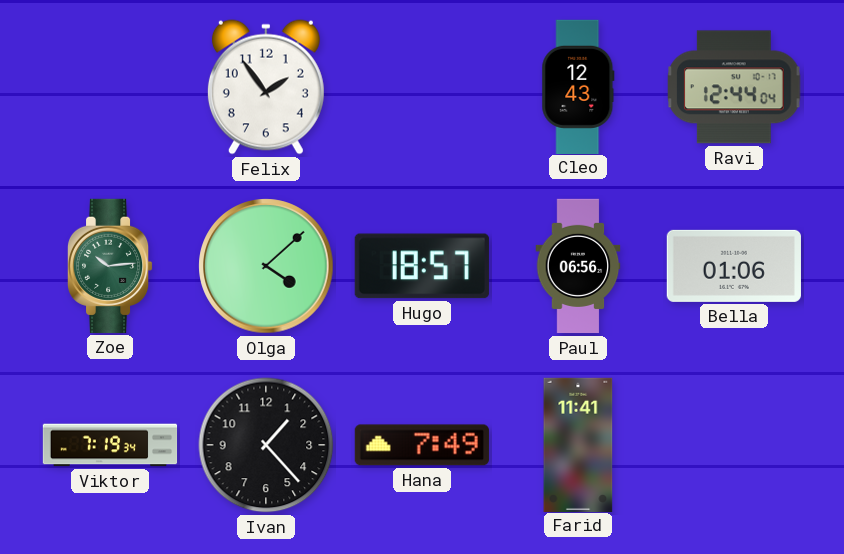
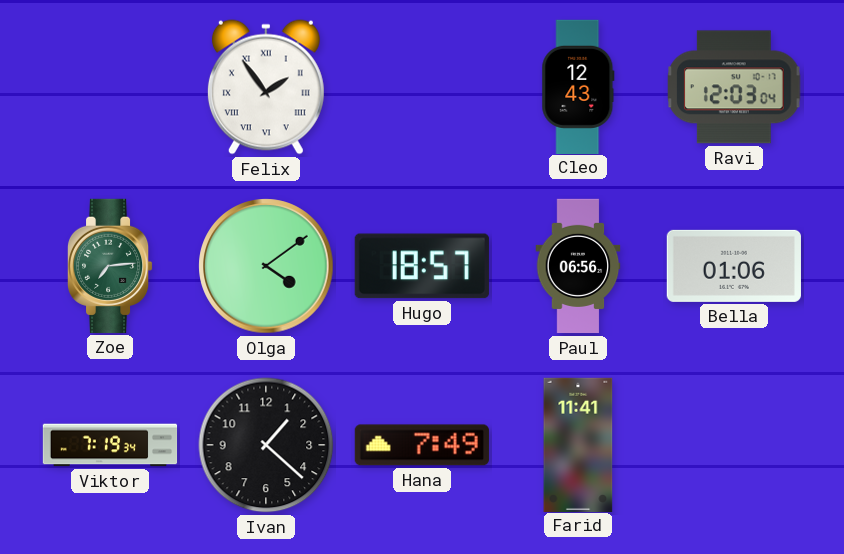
Felix numerals: Arabic -> Roman (266, 87)
Ravi: 12:44 -> 12:03 (734, 87)
Zoe: 10:14 -> 7:14 (110, 266)
Olga: 4:08 -> 4:09 (266, 266)
Ivan: 1:23 -> 1:22 (266, 445)
